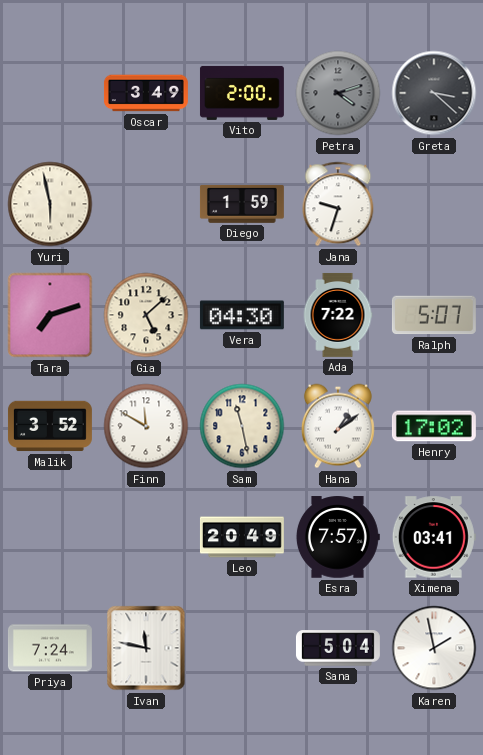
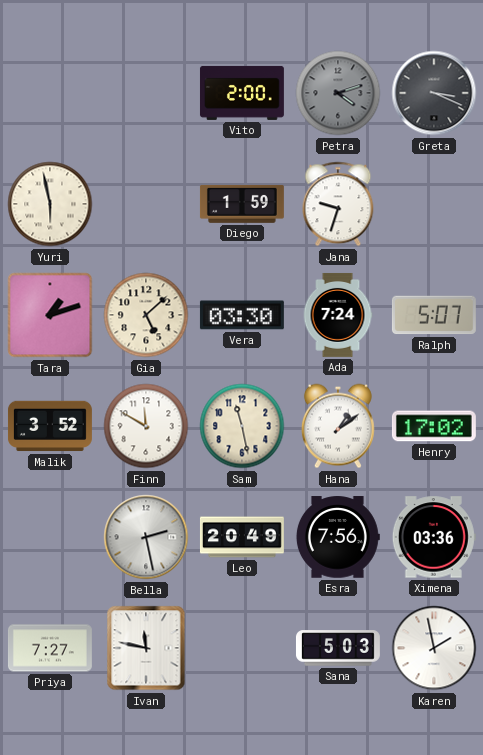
Oscar: 3:49 -> none (146, 93)
Greta: 3:22 -> 3:19 (434, 93)
Tara: 7:12 -> 1:12 (50, 315)
Vera: 04:30 -> 03:30 (242, 315)
Ada: 7:22 -> 7:24 (338, 315)
Bella: none -> 2:28 (146, 537)
Esra: 7:57 -> 7:56 (337, 537)
Ximena: 03:41 -> 03:36 (434, 537)
Priya: 7:24 -> 7:27 (50, 648)
Sana: 5:04 -> 5:03 (338, 648)
